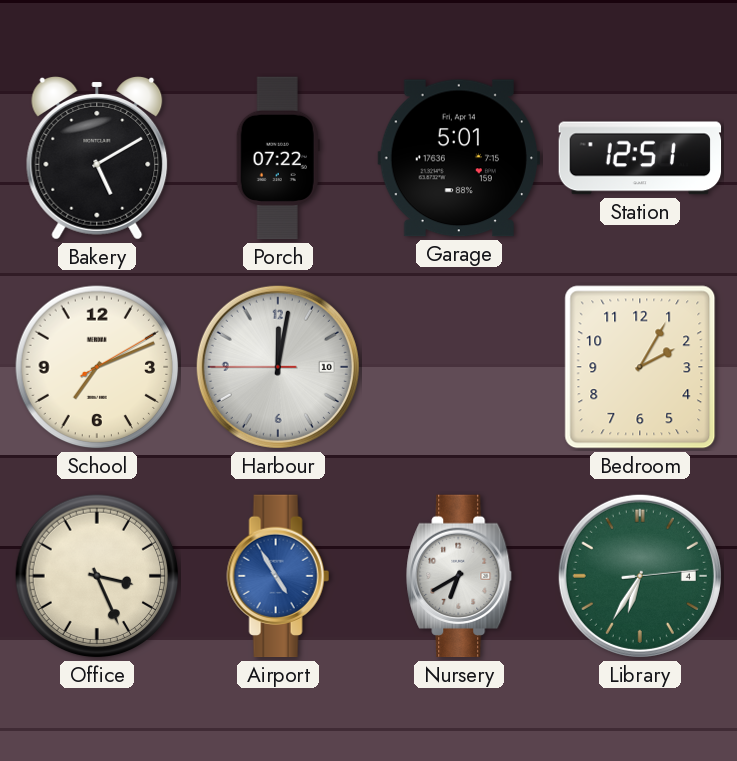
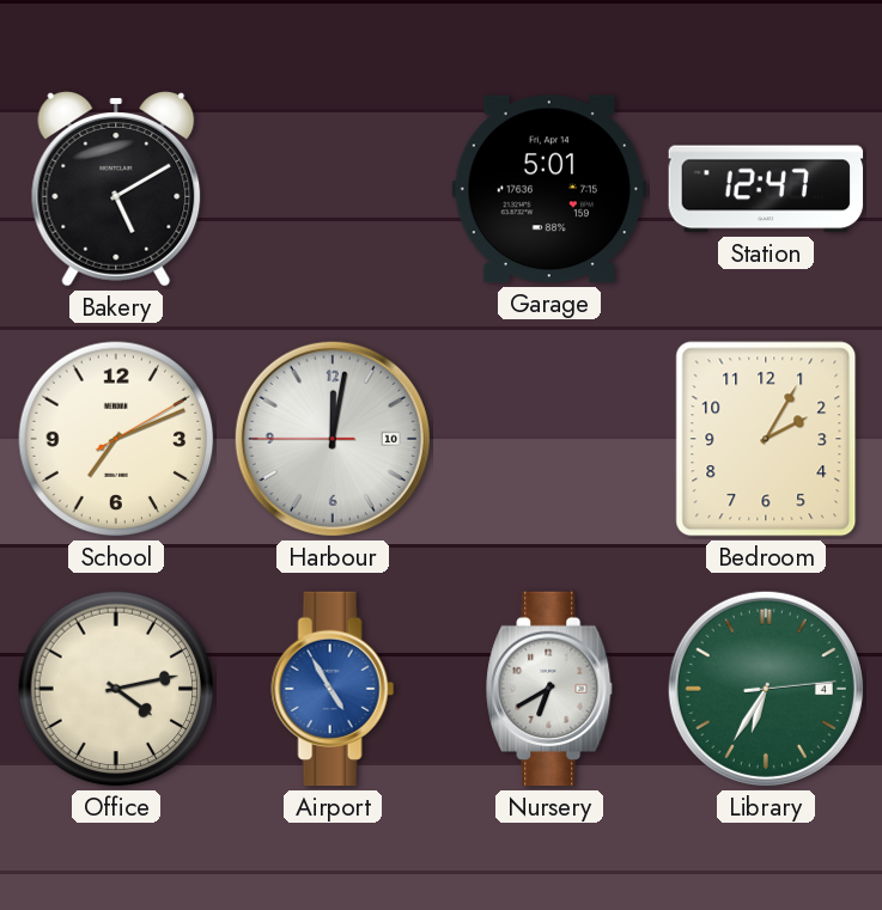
Porch: 07:22 -> none (278, 158)
Station: 12:51 -> 12:47 (766, 189)
Office: 3:26 -> 4:13 (116, 689)
